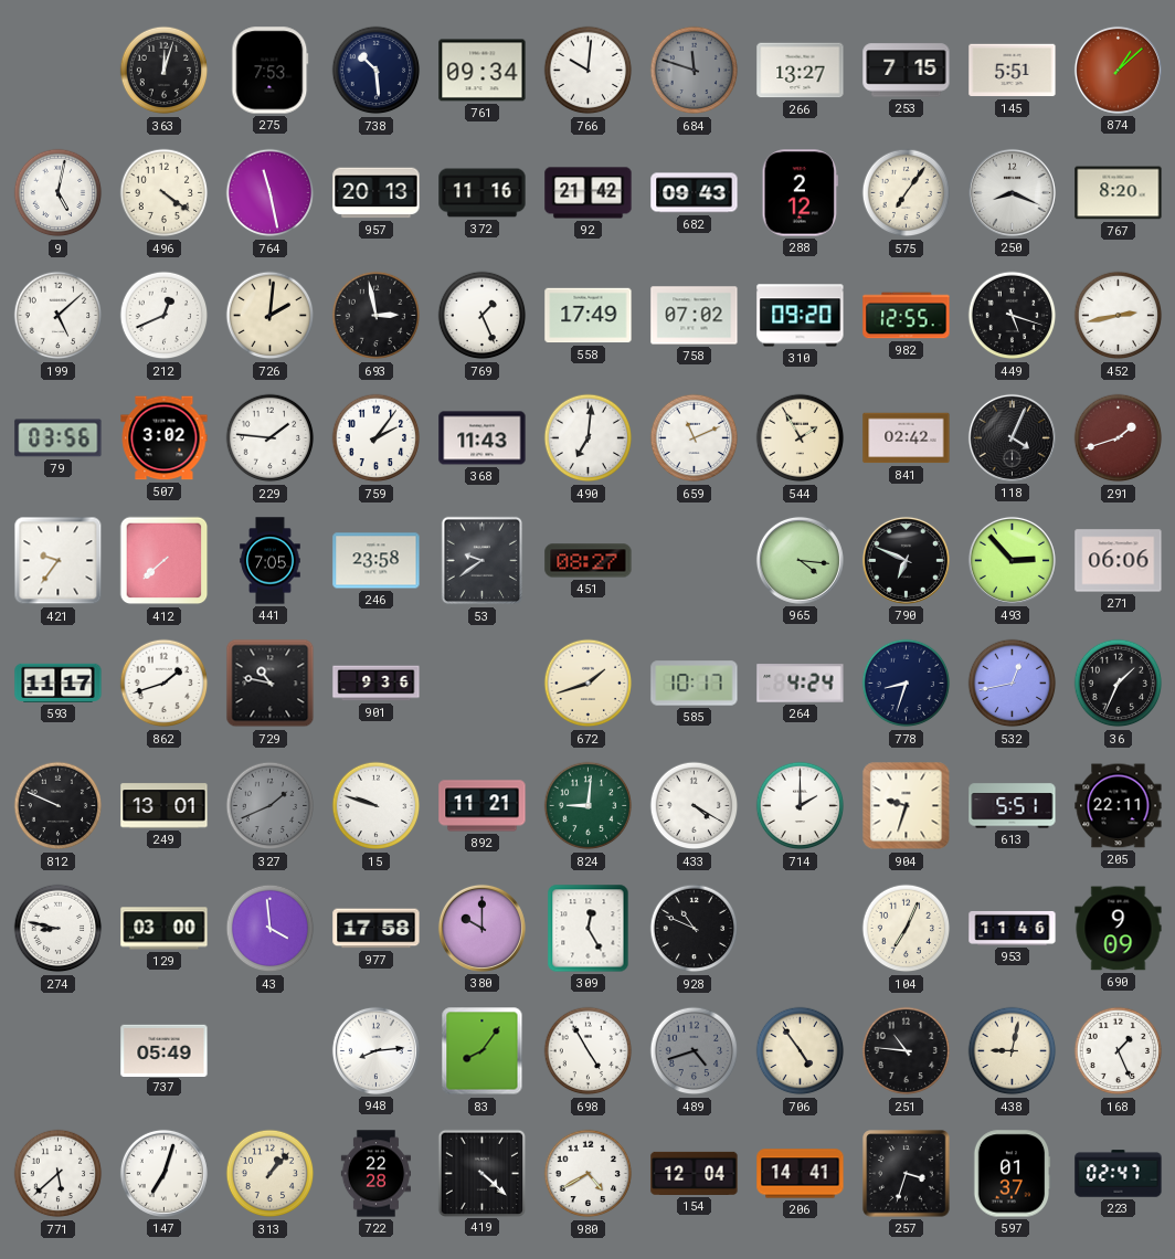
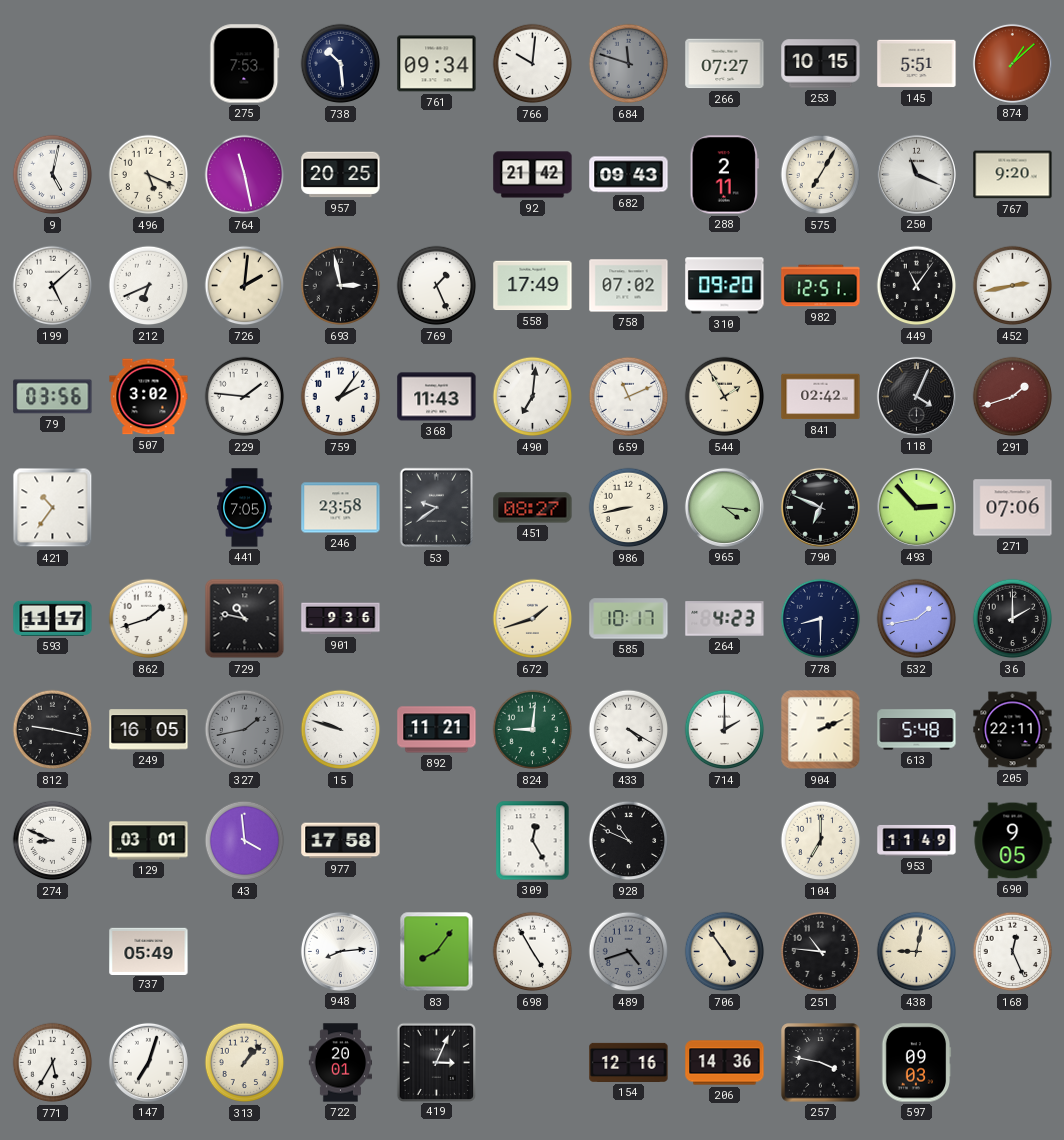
363: 12:03 -> none (165, 71)
266: 13:27 -> 07:27 (725, 64)
253: 7:15 -> 10:15 (821, 64)
496: 4:21 -> 5:19 (149, 175)
957: 20:13 -> 20:25 (341, 175)
372: 11:16 -> none (483, 193)
288: 2:12 -> 2:11 (724, 175)
575: 7:06 -> 7:05 (821, 175)
250: 8:19 -> 11:19 (916, 174)
767: 8:20 -> 9:20 (1013, 175)
212: 12:41 -> 6:41 (149, 286)
982: 12:55 -> 12:51 (821, 286)
449: 5:18 -> 11:06 (917, 286)
421: 9:36 -> 10:36 (53, 508)
412: 7:38 -> none (165, 561)
986: none -> 8:43 (629, 508)
271: 06:06 -> 07:06 (1013, 508)
264: 4:24 -> 4:23 (725, 619)
778: 8:33 -> 8:30 (821, 619)
532: 12:43 -> 1:43 (917, 619)
36: 1:34 -> 2:00 (1013, 619)
812: 9:49 -> 9:17 (53, 730)
249: 13:01 -> 16:05 (149, 730)
327: 1:41 -> 1:43 (245, 730)
904: 9:33 -> 2:11 (821, 730)
613: 5:51 -> 5:48 (917, 730)
274: 8:47 -> 8:49 (53, 841)
129: 03:00 -> 03:01 (149, 841)
380: 10:00 -> none (481, 928)
104: 7:04 -> 7:00 (821, 841)
953: 11:46 -> 11:49 (917, 840)
690: 9:09 -> 9:05 (1013, 841)
168: 1:26 -> 12:26 (1013, 952)
771: 5:38 -> 5:35 (53, 1063)
722: 22:28 -> 20:01 (340, 1063)
419: 4:22 -> 3:04 (436, 1062)
980: 4:40 -> none (589, 1174)
154: 12:04 -> 12:16 (629, 1062)
206: 14:41 -> 14:36 (725, 1063)
257: 3:33 -> 3:47 (821, 1063)
597: 01:37 -> 09:03 (916, 1063)
223: 02:47 -> none (1119, 1174)
